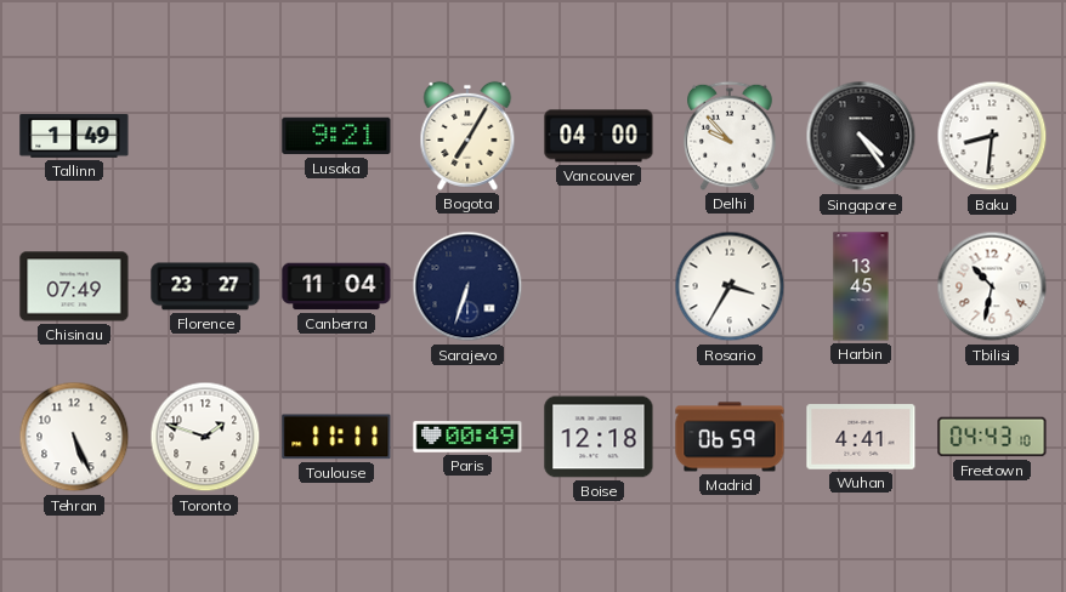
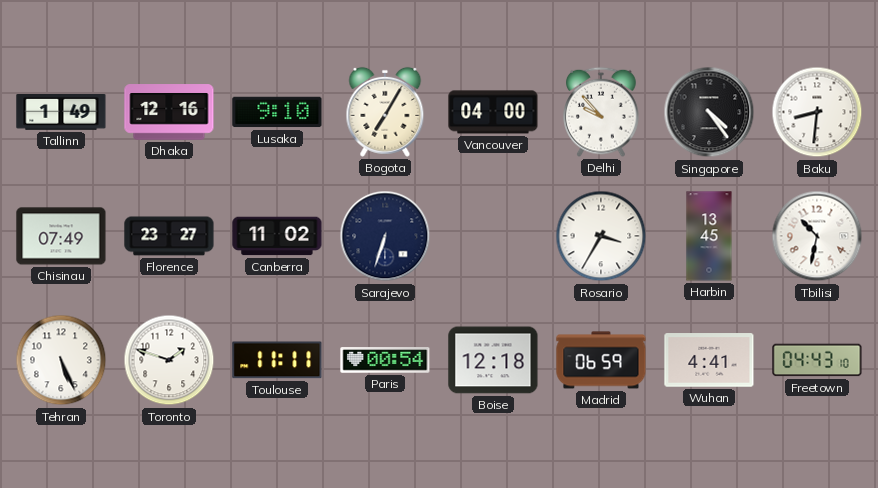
Dhaka: none -> 12:16 (169, 112)
Lusaka: 9:21 -> 9:10 (277, 112)
Canberra: 11:04 -> 11:02 (277, 236)
Paris: 00:49 -> 00:54 (385, 360)
